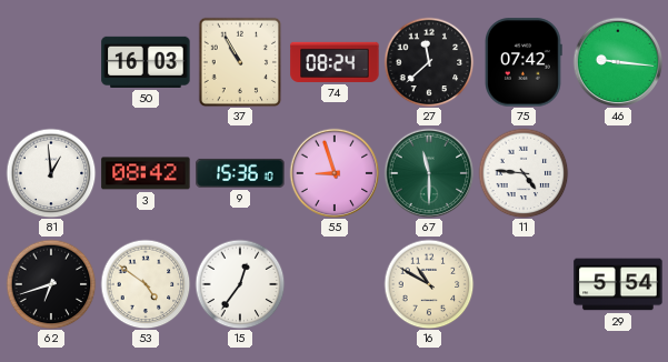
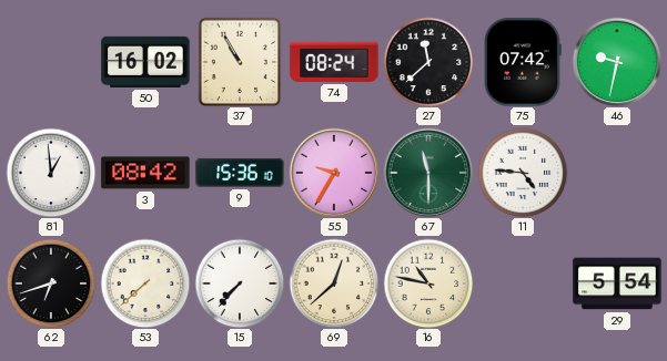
50: 16:03 -> 16:02 (145, 62)
46: 9:16 -> 9:32 (617, 62)
55: 8:57 -> 9:35 (334, 173)
53: 4:51 -> 7:38 (145, 283)
15: 12:36 -> 7:37 (240, 283)
69: none -> 12:38 (334, 283)
16: 10:50 -> 10:47 (428, 283)
